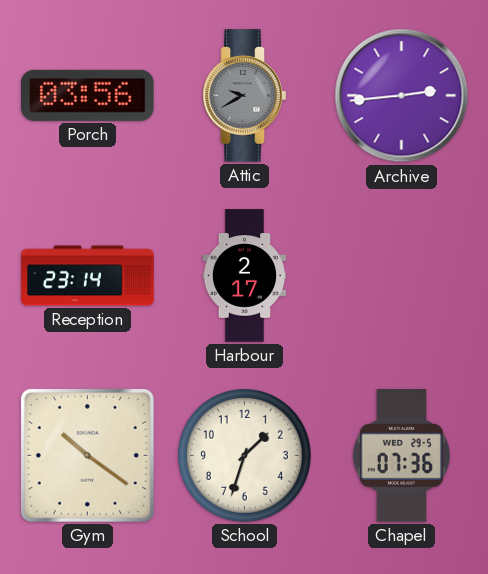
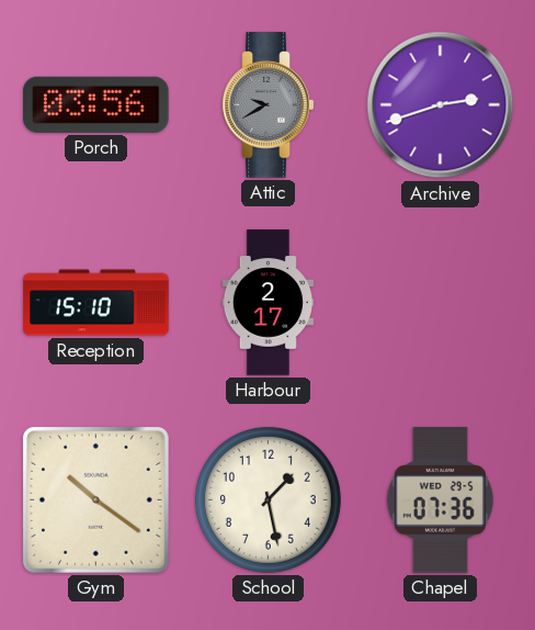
Archive: 2:44 -> 2:42 (441, 105)
Reception: 23:14 -> 15:10 (96, 303)
School: 1:33 -> 1:28 (267, 499)
